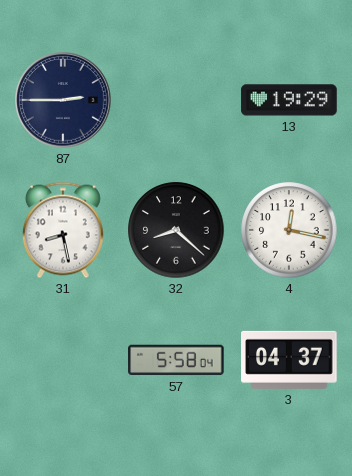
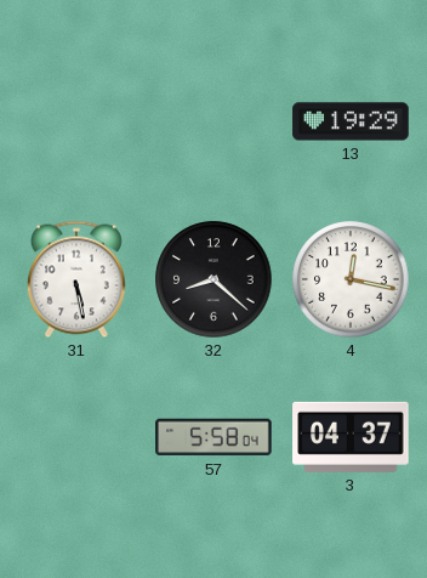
87: 2:45 -> none (64, 101)
31: 8:28 -> 5:28 (76, 279)
